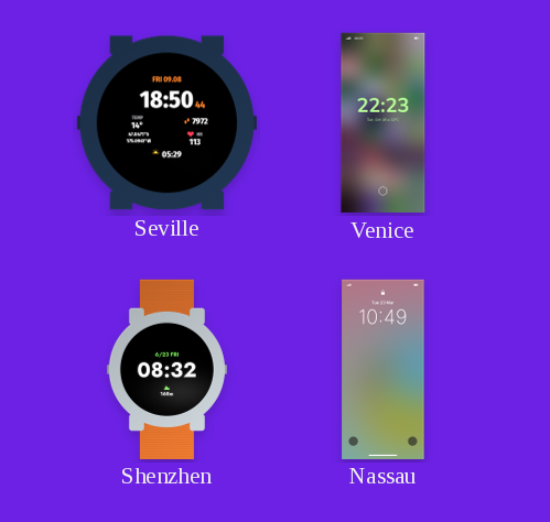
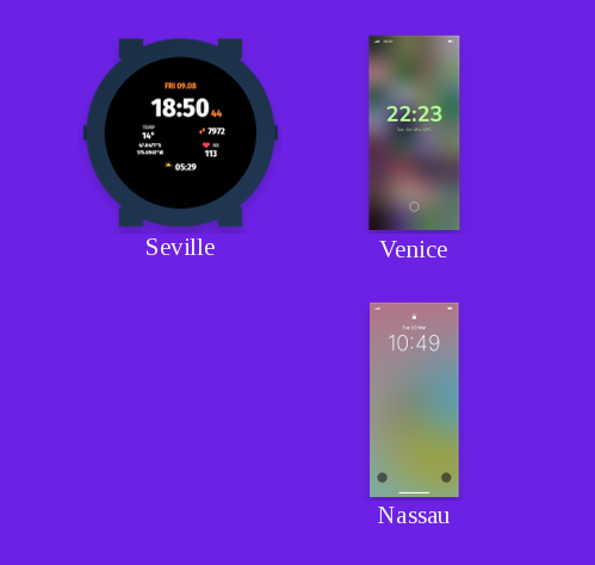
Shenzhen: 08:32 -> none (166, 369)
